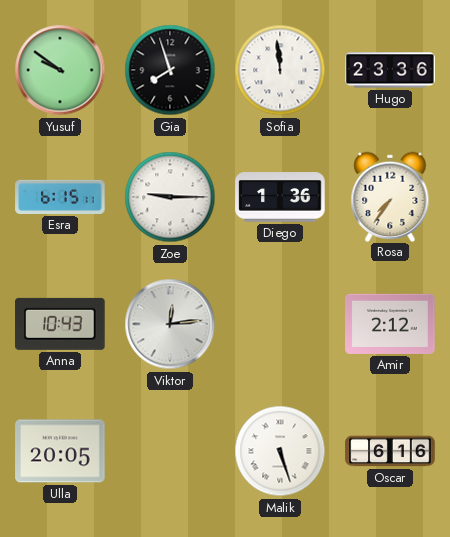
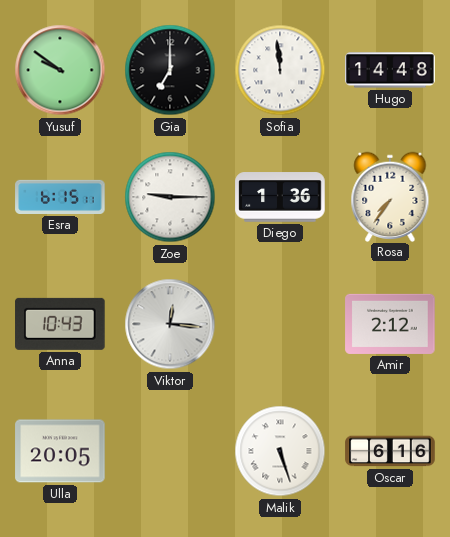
Gia: 7:57 -> 7:00 (170, 70)
Hugo: 23:36 -> 14:48 (390, 70)
Viktor: 12:14 -> 12:16 (170, 324)
